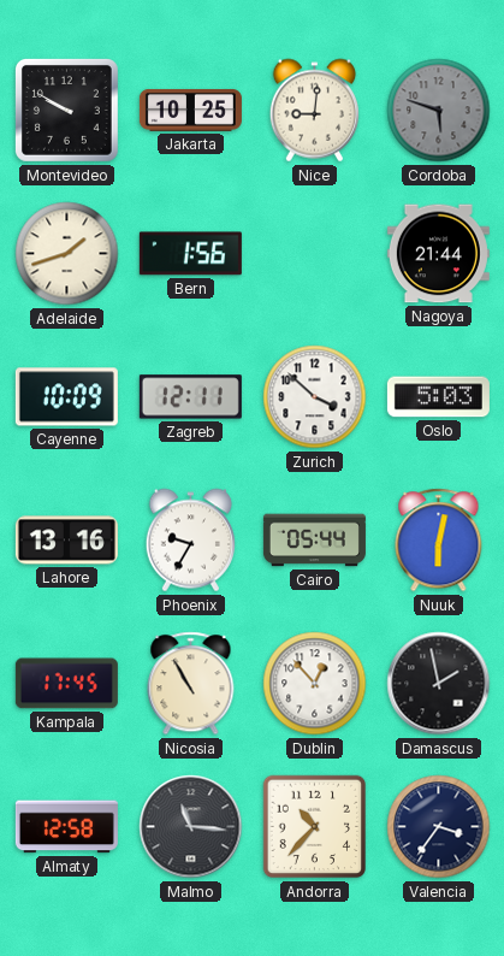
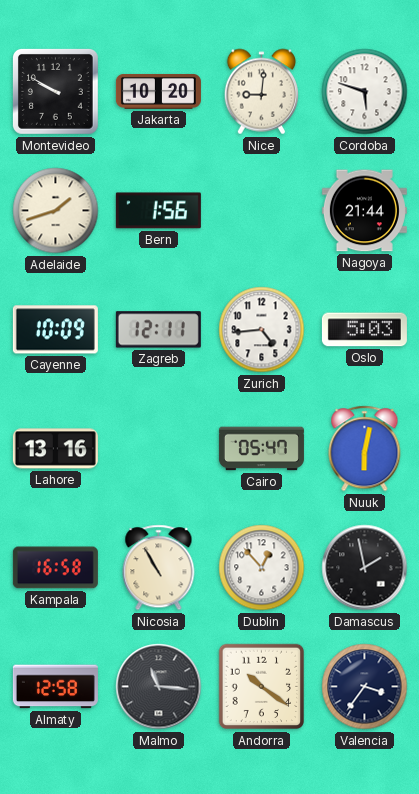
Jakarta: 10:25 -> 10:20 (158, 91)
Cordoba dial: grey -> white (365, 92)
Zurich: 3:52 -> 4:44 (262, 330)
Phoenix: 9:35 -> none (190, 541)
Cairo: 05:44 -> 05:47 (261, 449)
Kampala: 17:45 -> 16:58 (55, 568)
Andorra: 10:37 -> 10:21 (262, 687)
